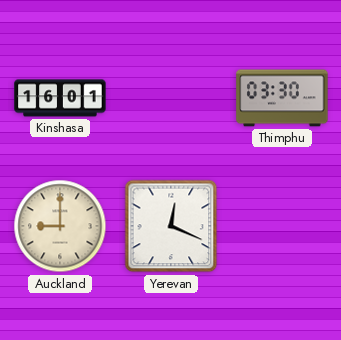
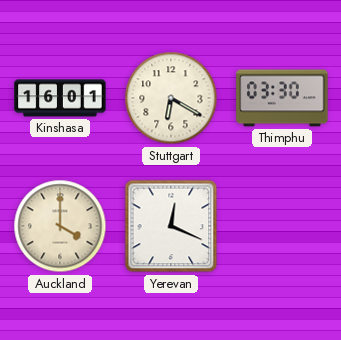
Stuttgart: none -> 6:20 (171, 98)
Auckland: 9:00 -> 4:00 (60, 226)
